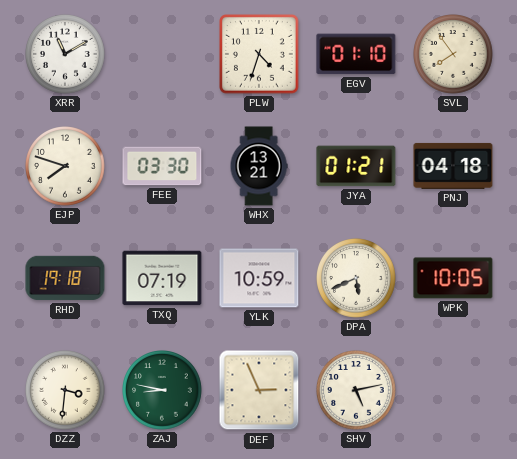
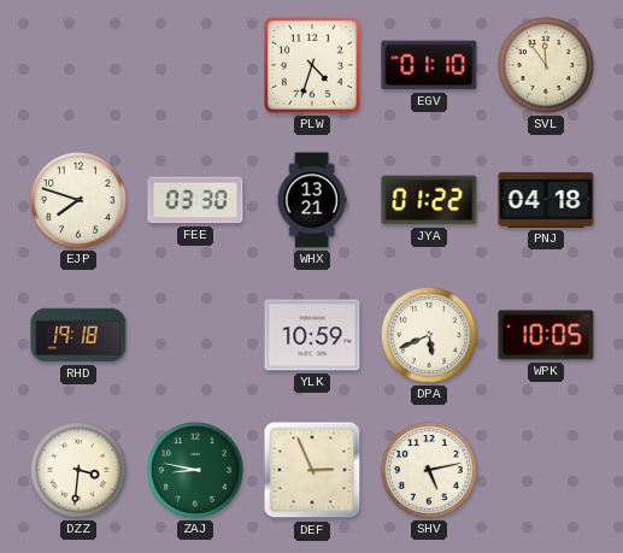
XRR: 11:10 -> none (66, 55)
SVL: 7:54 -> 11:54 (547, 66)
JYA: 01:21 -> 01:22 (429, 200)
TXQ: 07:19 -> none (162, 278)
